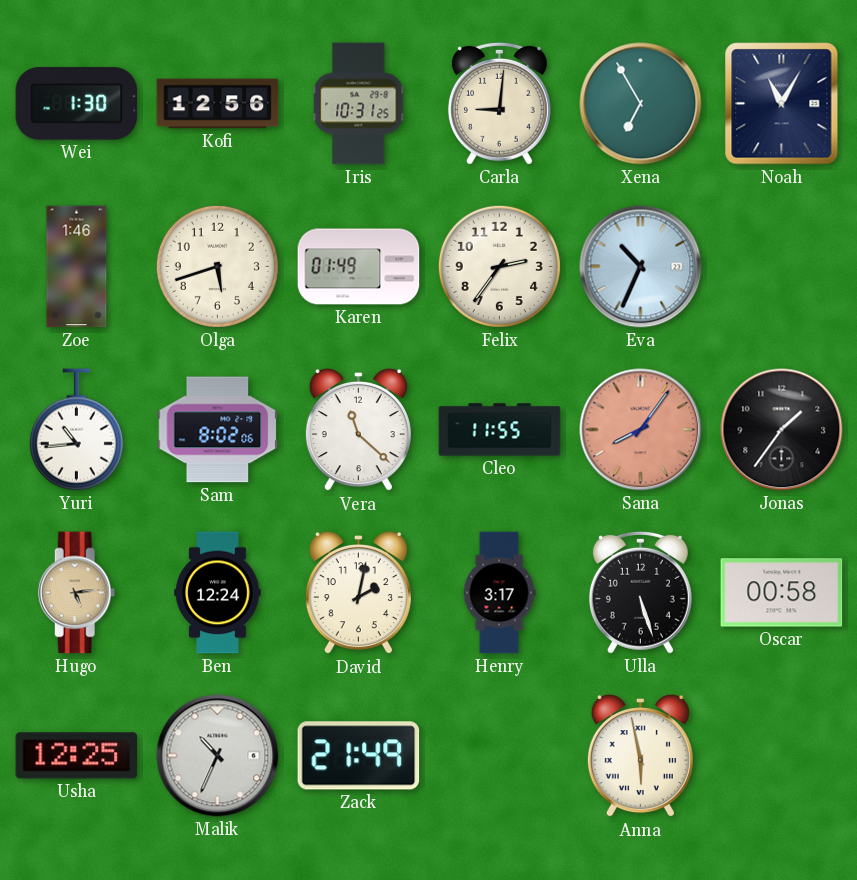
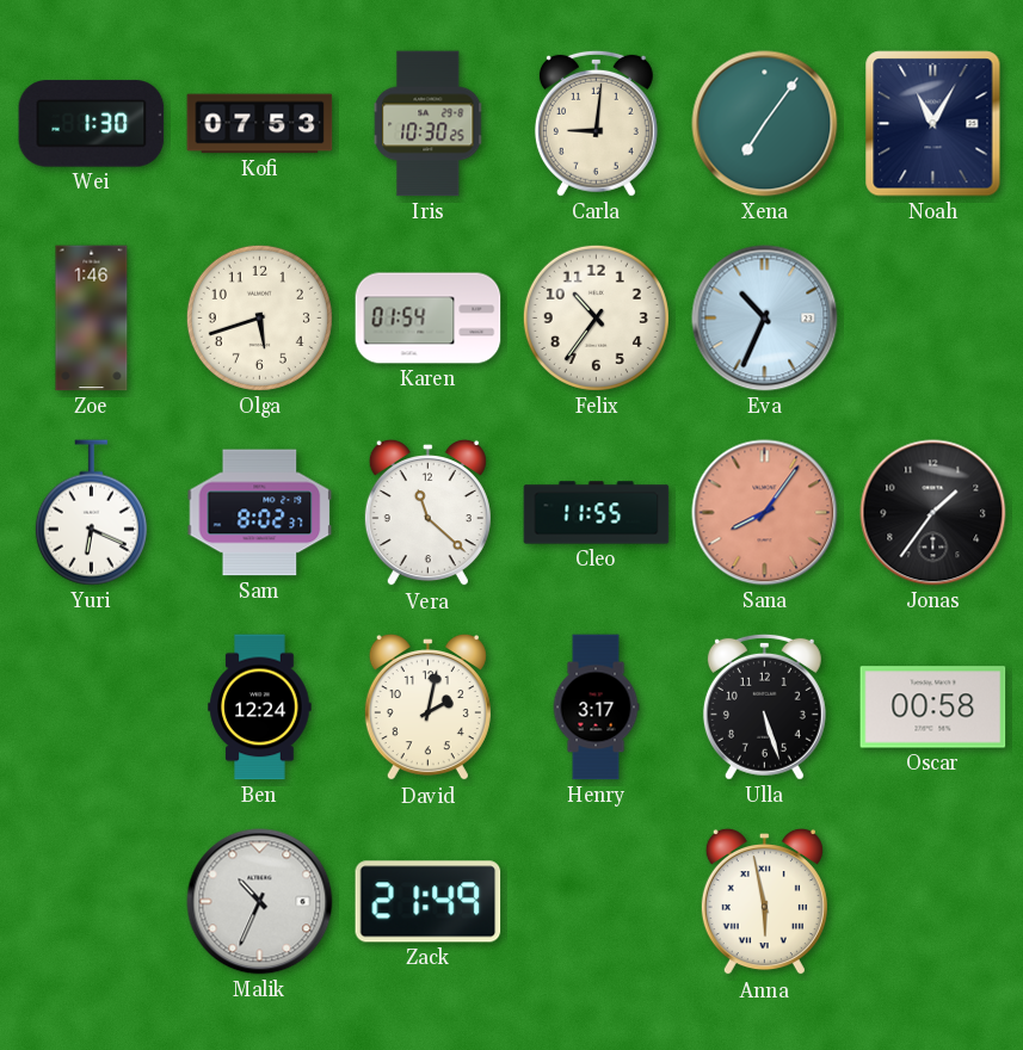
Kofi: 12:56 -> 07:53 (260, 124)
Iris: 10:31 -> 10:30 (429, 124)
Xena: 6:55 -> 7:06 (765, 124)
Karen: 01:49 -> 01:54 (429, 319)
Felix: 2:36 -> 10:36 (596, 317)
Yuri: 10:44 -> 6:19 (91, 513)
Sam: 8:02:06 -> 8:02:37 (260, 513)
Hugo: 5:14 -> none (77, 593)
Usha: 12:25 -> none (77, 756)
